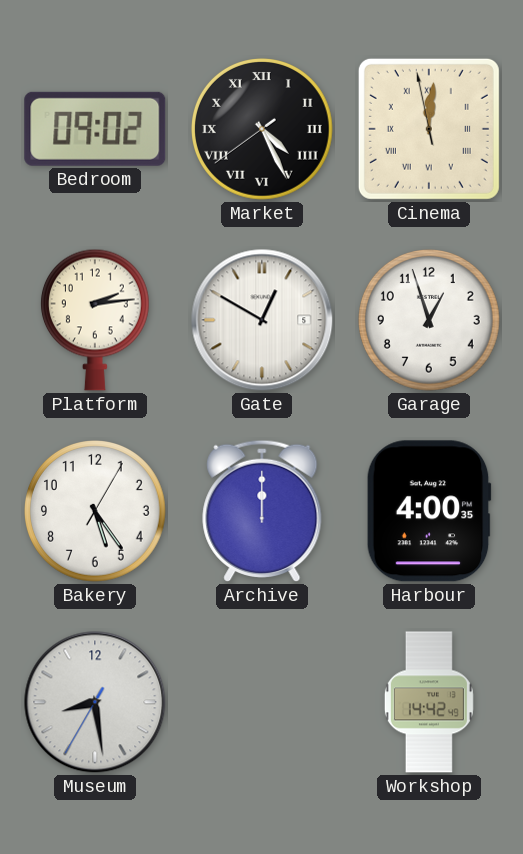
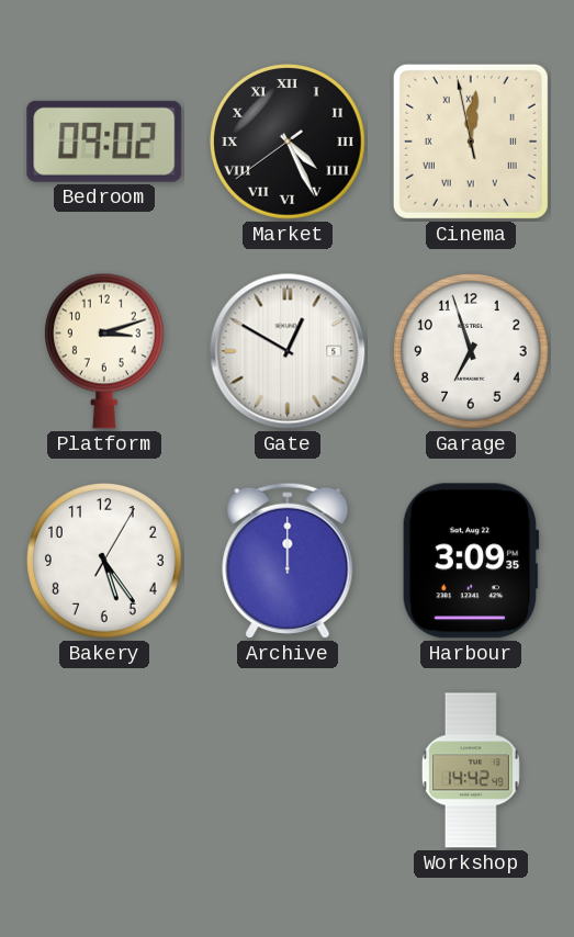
Platform: 2:14 -> 3:12 (104, 351)
Garage: 12:57 -> 6:57 (472, 352)
Harbour: 4:00 -> 3:09 (471, 561)
Museum: 8:28 -> none (95, 702)
